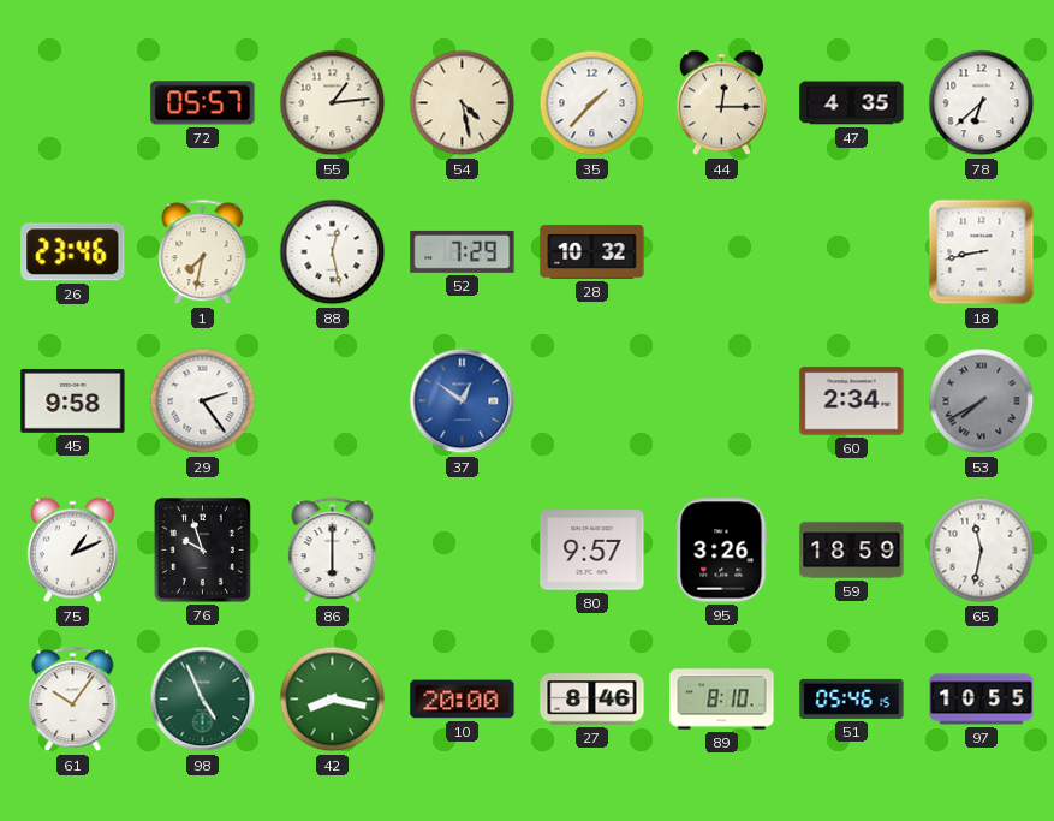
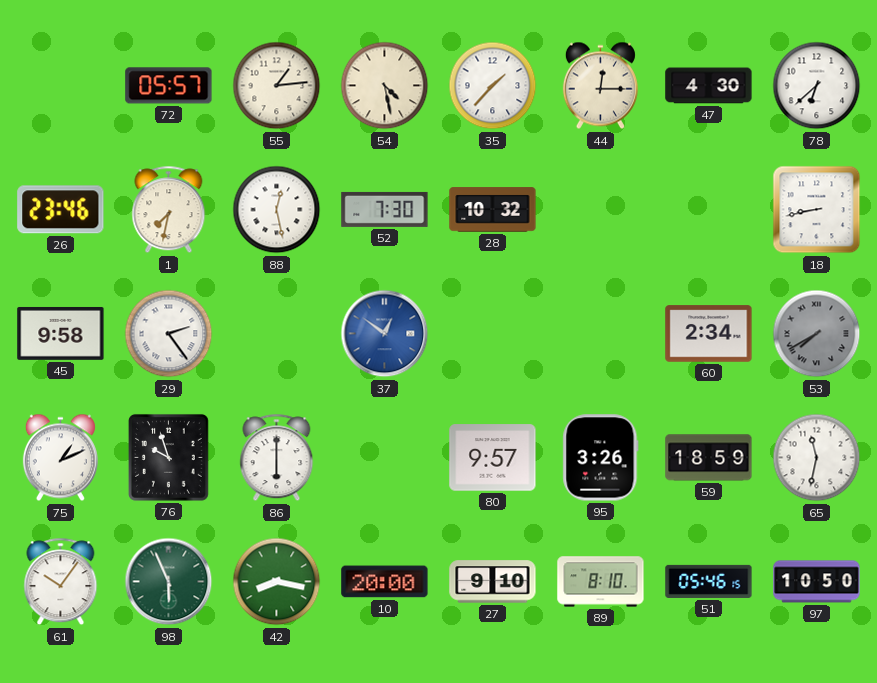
47: 4:35 -> 4:30 (709, 86)
52: 7:29 -> 7:30 (385, 209)
98: 4:56 -> 5:56 (169, 582)
27: 8:46 -> 9:10 (493, 582)
97: 10:55 -> 10:50 (817, 582)
